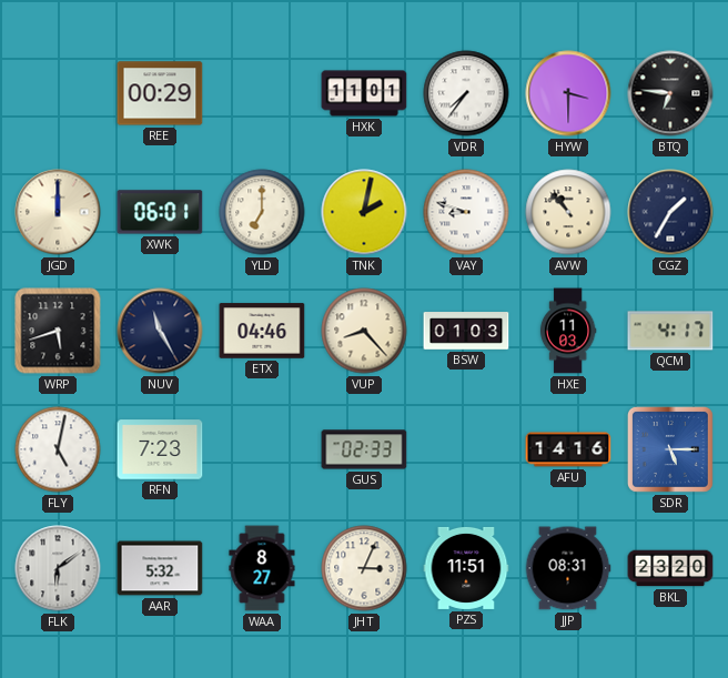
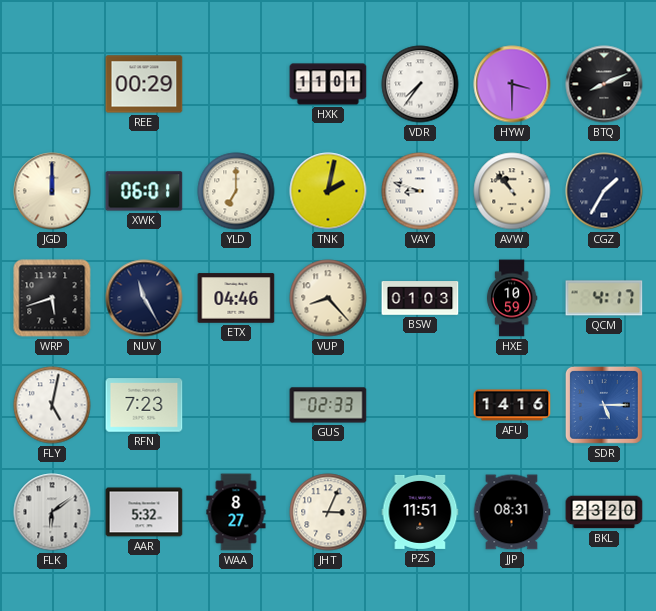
BTQ: 6:46 -> 8:11 (604, 84)
HXE: 11:03 -> 10:59 (512, 298)
